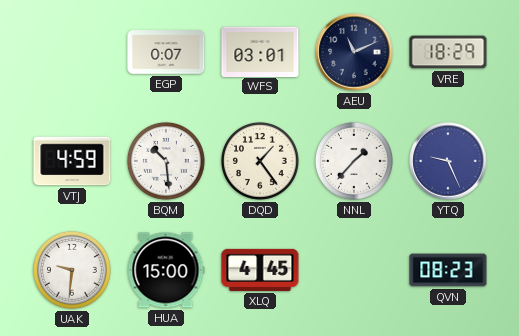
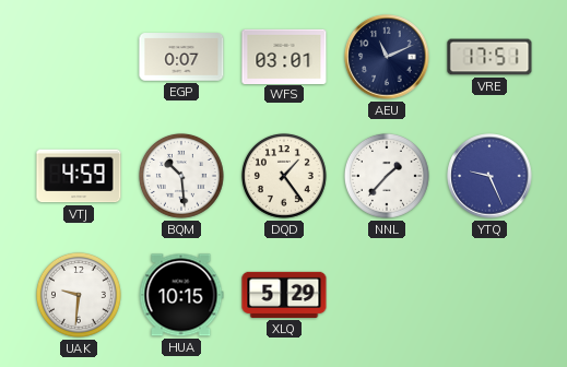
VRE: 18:29 -> 17:51 (489, 57)
HUA: 15:00 -> 10:15 (181, 295)
XLQ: 4:45 -> 5:29 (284, 295)
QVN: 08:23 -> none (448, 270)
